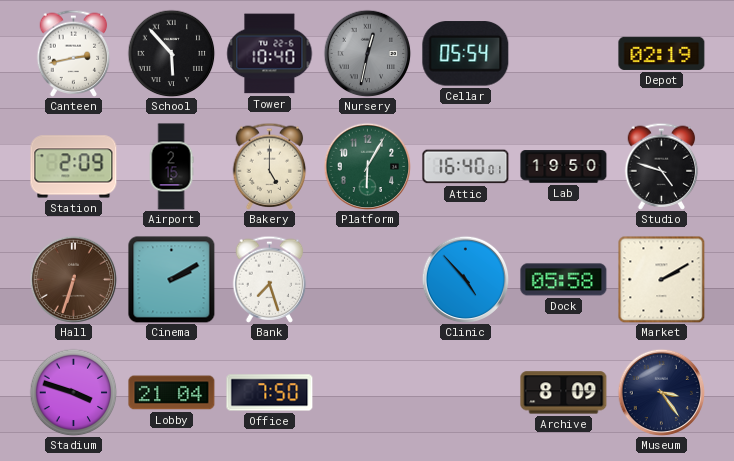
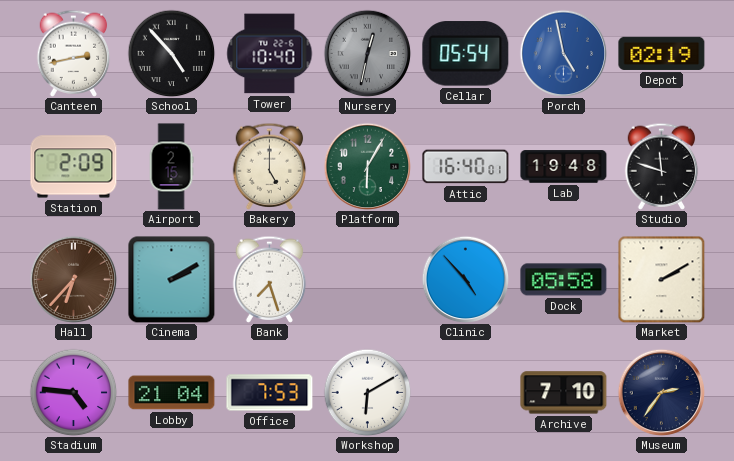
School: 5:53 -> 4:53 (171, 53)
Porch: none -> 4:58 (563, 53)
Lab: 19:50 -> 19:48 (564, 167)
Studio: 4:48 -> 11:48 (662, 166)
Hall: 6:33 -> 6:37 (73, 279)
Stadium: 3:48 -> 4:46 (73, 392)
Office: 7:50 -> 7:53 (270, 393)
Workshop: none -> 6:10 (367, 392)
Archive: 8:09 -> 7:10 (564, 393)
Museum: 3:24 -> 2:36 (661, 392)
